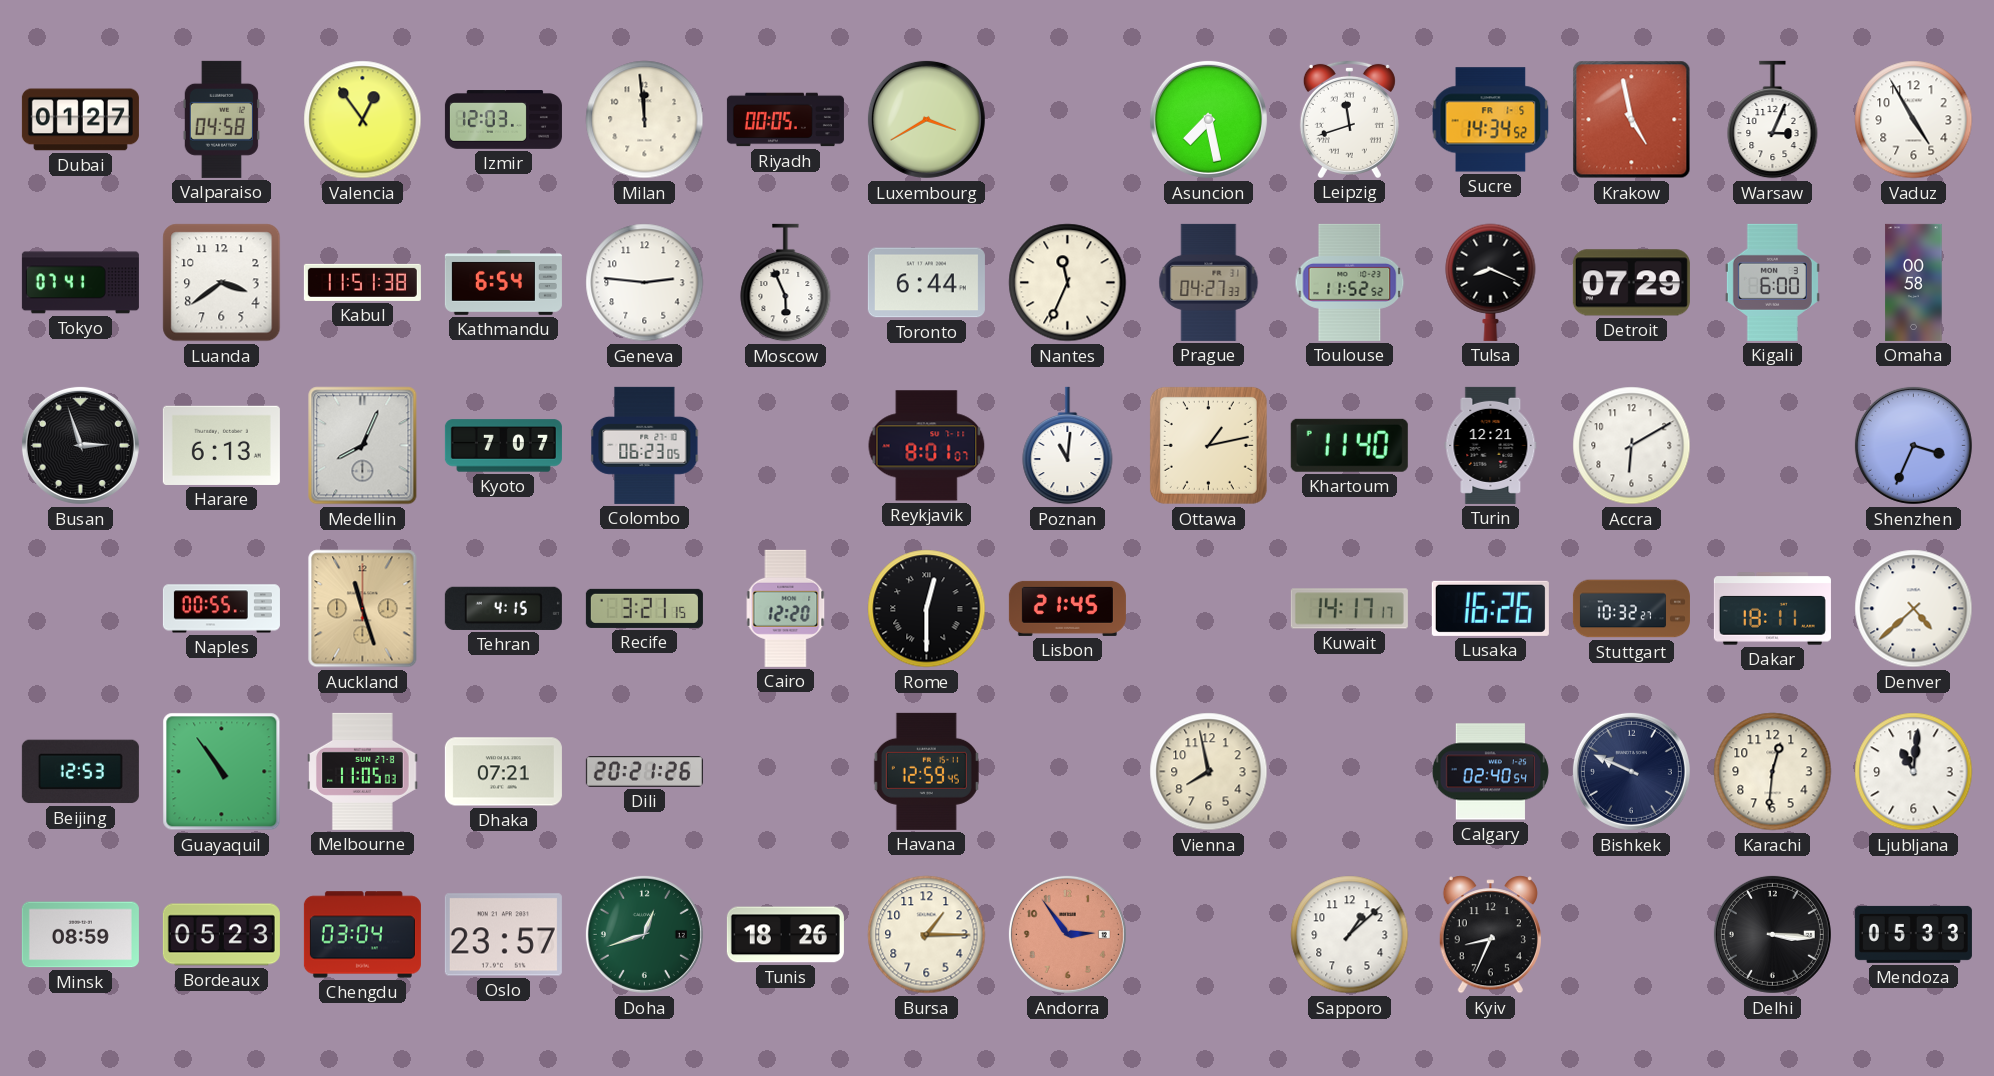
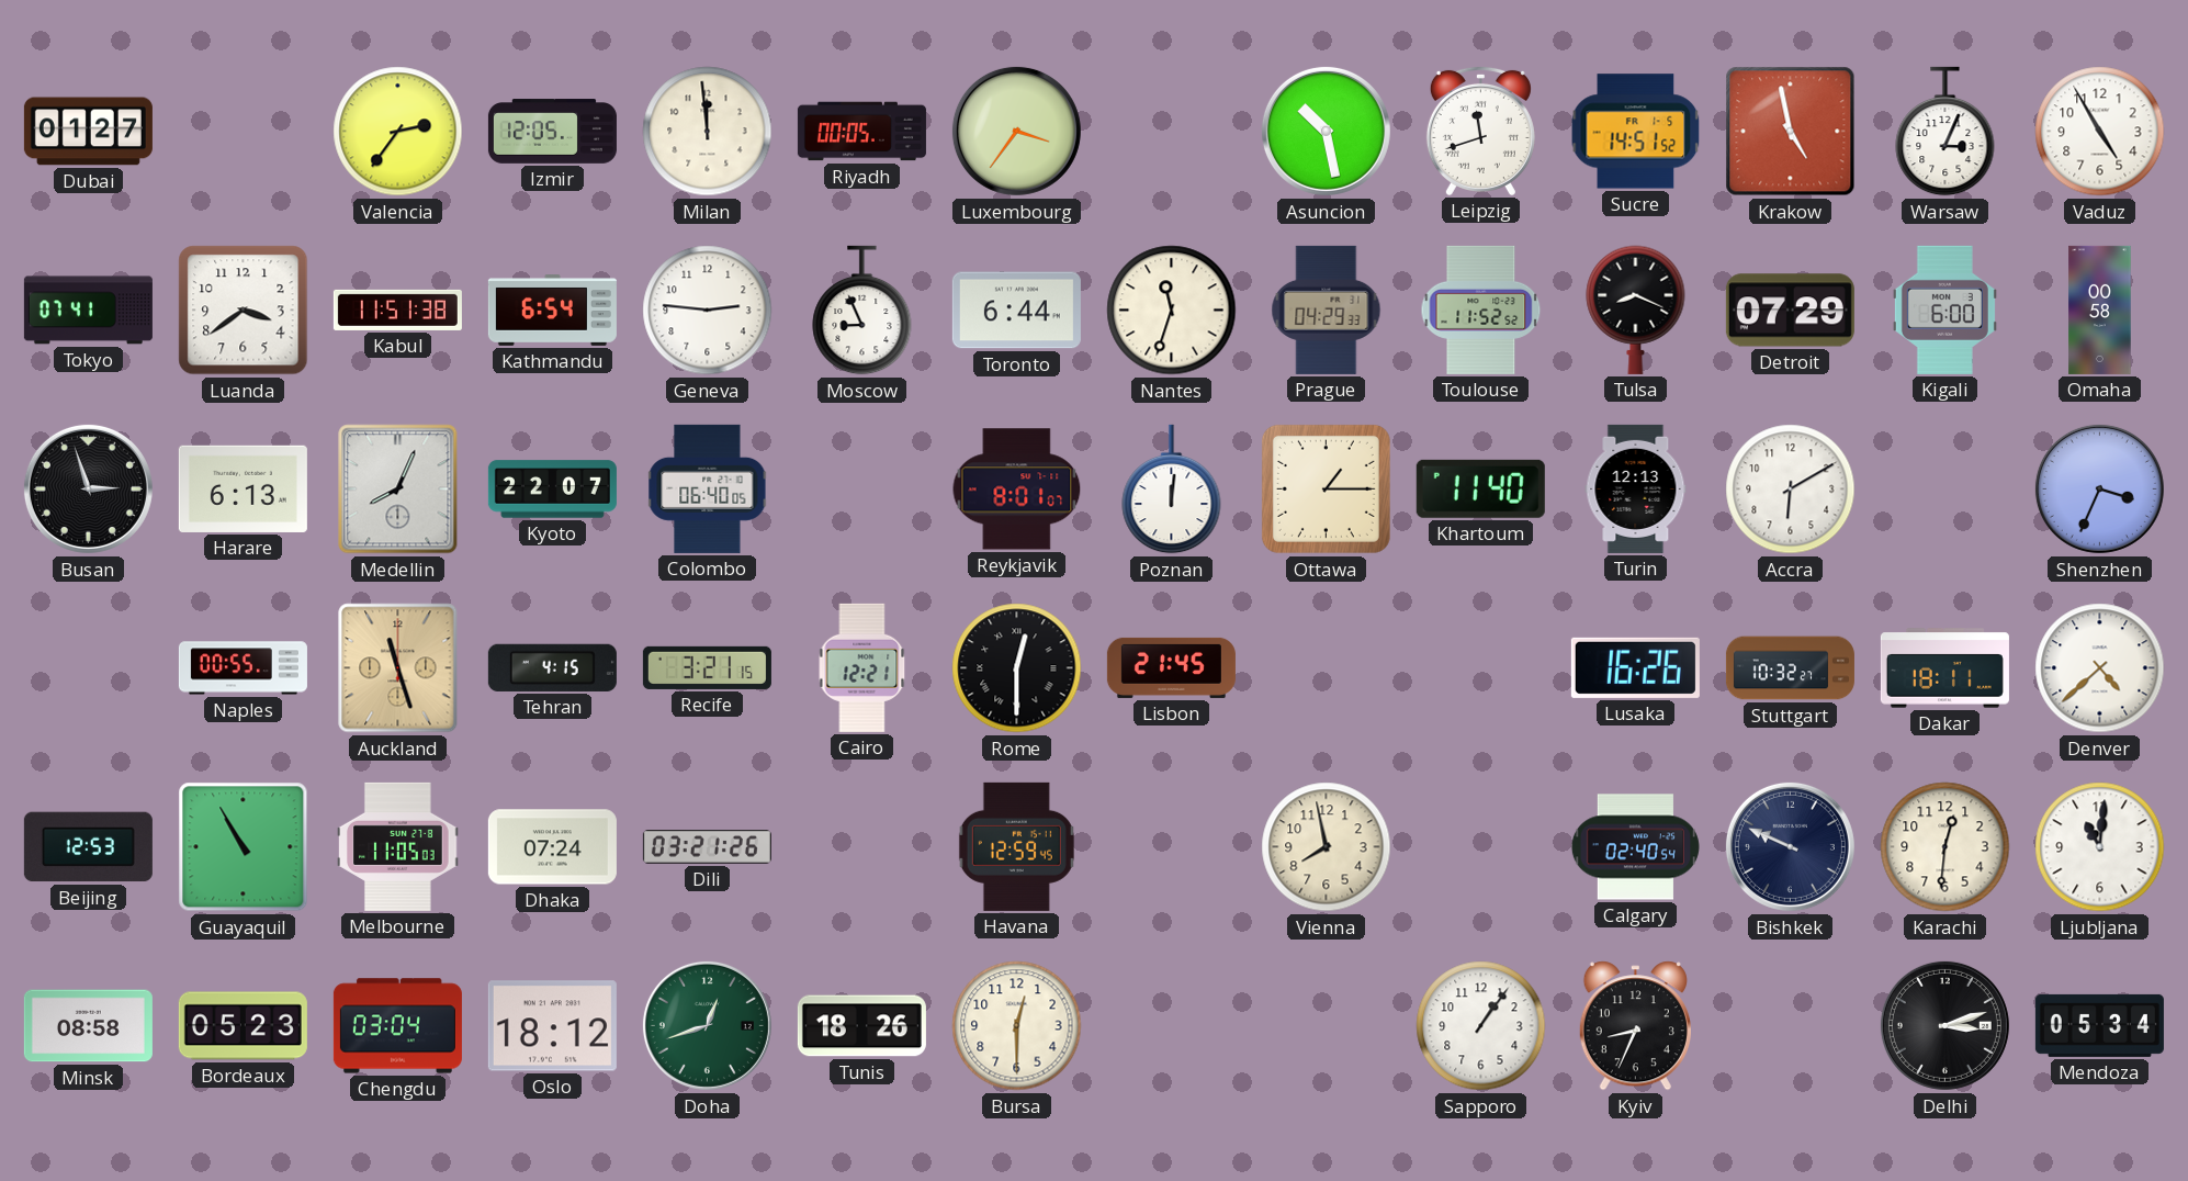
Valparaiso: 04:58 -> none (221, 119)
Valencia: 12:54 -> 2:36 (398, 132)
Izmir: 12:03 -> 12:05 (552, 132)
Luxembourg: 3:40 -> 3:36 (1016, 131)
Asuncion: 7:28 -> 10:28 (1326, 131)
Sucre: 14:34 -> 14:51 (1636, 132)
Moscow: 5:56 -> 8:56 (862, 311)
Nantes: 11:34 -> 11:33 (1172, 311)
Prague: 04:27 -> 04:29 (1327, 310)
Kyoto: 7:07 -> 22:07 (552, 490)
Colombo: 06:23 -> 06:40 (708, 488)
Poznan: 11:01 -> 12:01 (1172, 490)
Ottawa: 1:13 -> 1:15 (1326, 488)
Turin: 12:21 -> 12:13 (1636, 488)
Cairo: 12:20 -> 12:21 (862, 667)
Kuwait: 14:17 -> none (1349, 609)
Guayaquil: 10:54 -> 10:55 (244, 847)
Dhaka: 07:21 -> 07:24 (552, 847)
Dili: 20:21 -> 03:21 (707, 847)
Minsk: 08:59 -> 08:58 (88, 1026)
Oslo: 23:57 -> 18:12 (552, 1026)
Bursa: 1:15 -> 12:30 (1017, 1026)
Andorra: 2:54 -> none (1067, 934)
Sapporo: 1:08 -> 1:06 (1481, 1026)
Delhi: 3:16 -> 3:12 (1944, 1025)
Mendoza: 05:33 -> 05:34 (2099, 1025)
